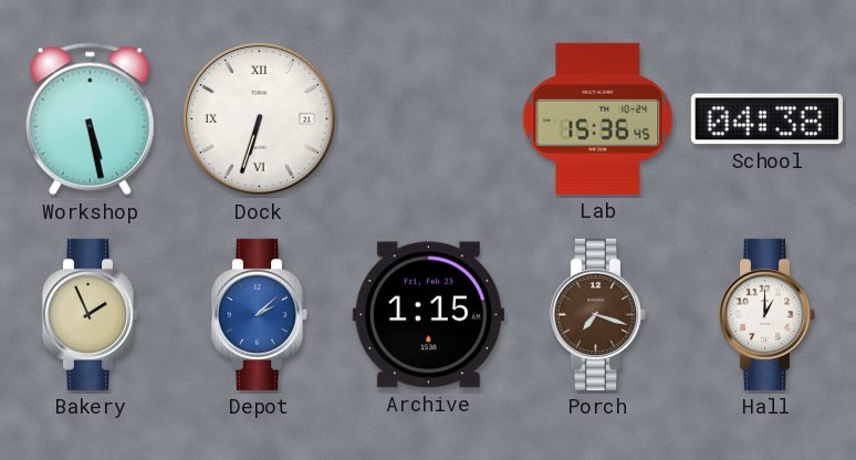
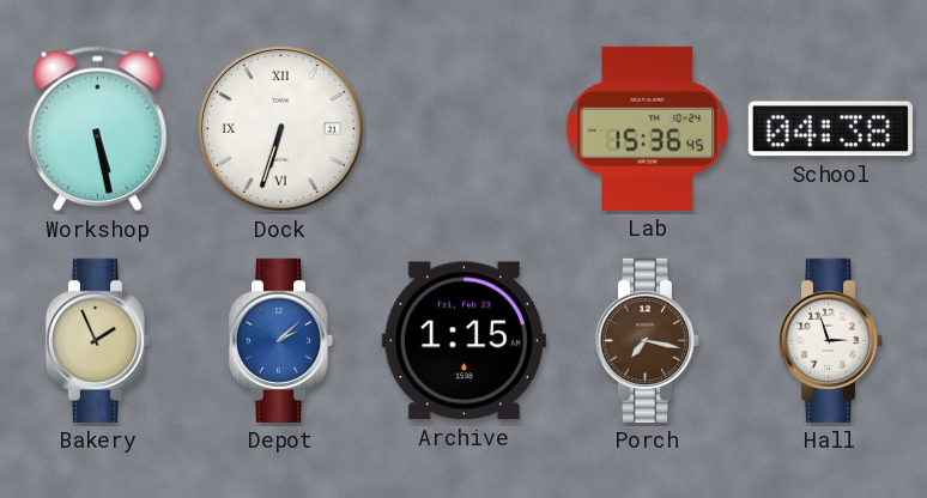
Porch: 7:18 -> 7:17 (648, 340)
Hall: 1:00 -> 2:57 (831, 340)
